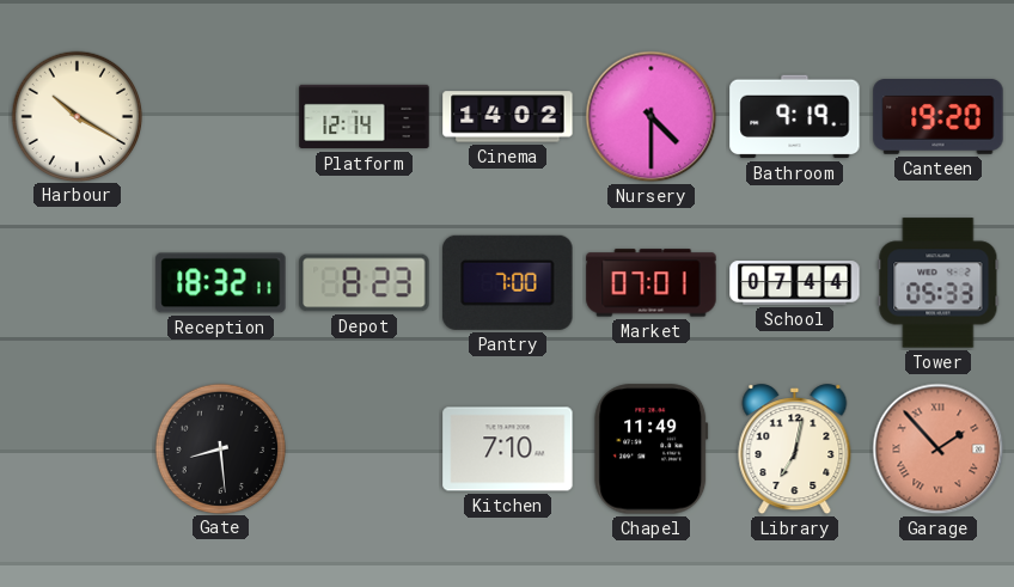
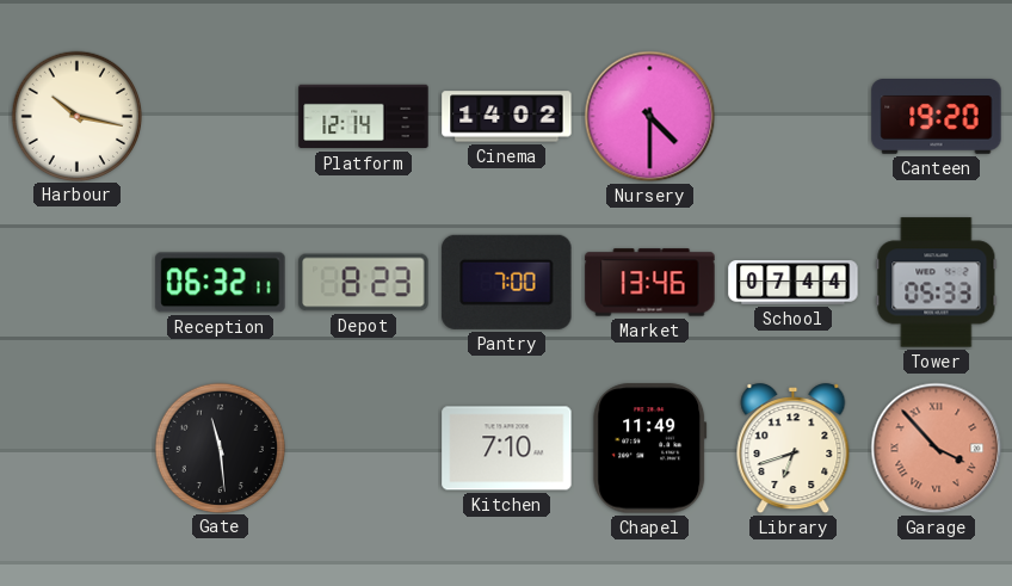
Harbour: 10:20 -> 10:17 (76, 116)
Bathroom: 9:19 -> none (795, 117)
Reception: 18:32 -> 06:32 (221, 283)
Market: 07:01 -> 13:46 (650, 283)
Gate: 8:29 -> 11:29 (220, 448)
Library: 7:02 -> 6:42 (794, 449)
Garage: 1:53 -> 3:53 (937, 449)
